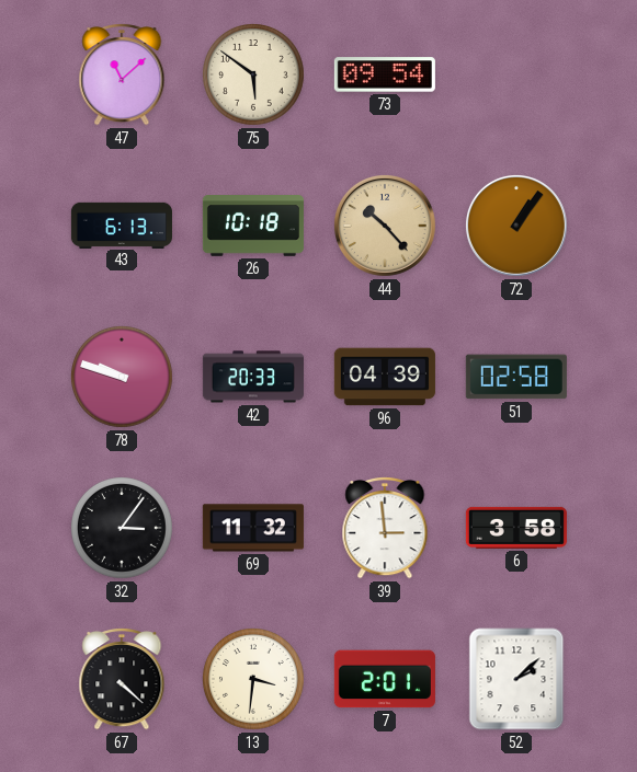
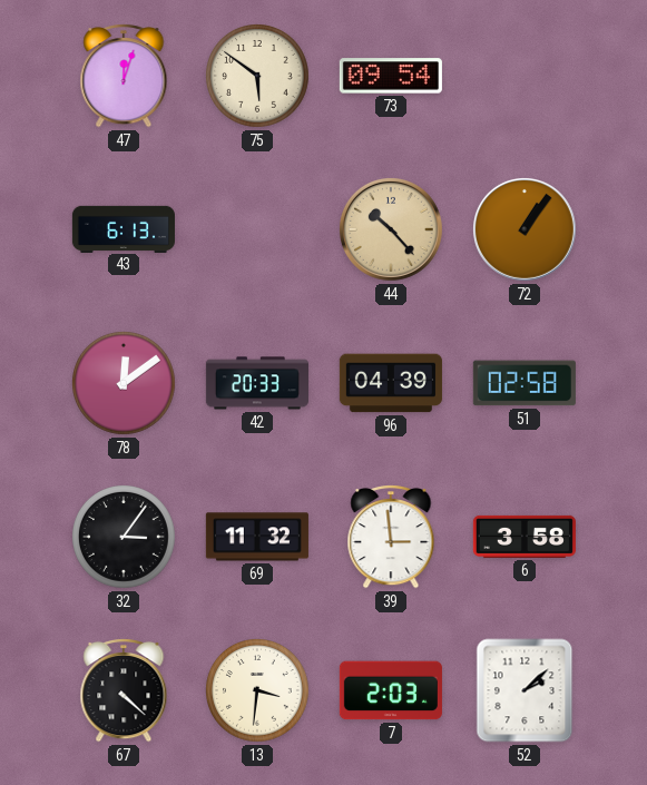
47: 11:08 -> 12:03 (124, 77)
26: 10:18 -> none (253, 227)
78: 9:48 -> 12:09 (125, 384)
7: 2:01 -> 2:03 (391, 690)
